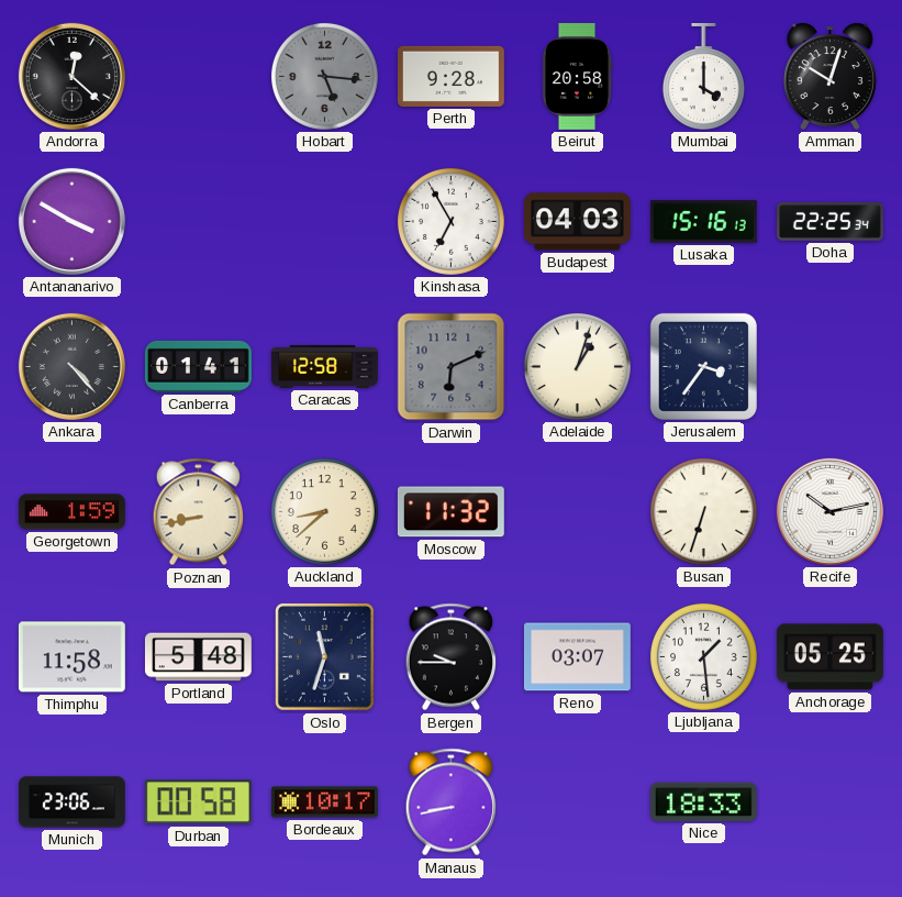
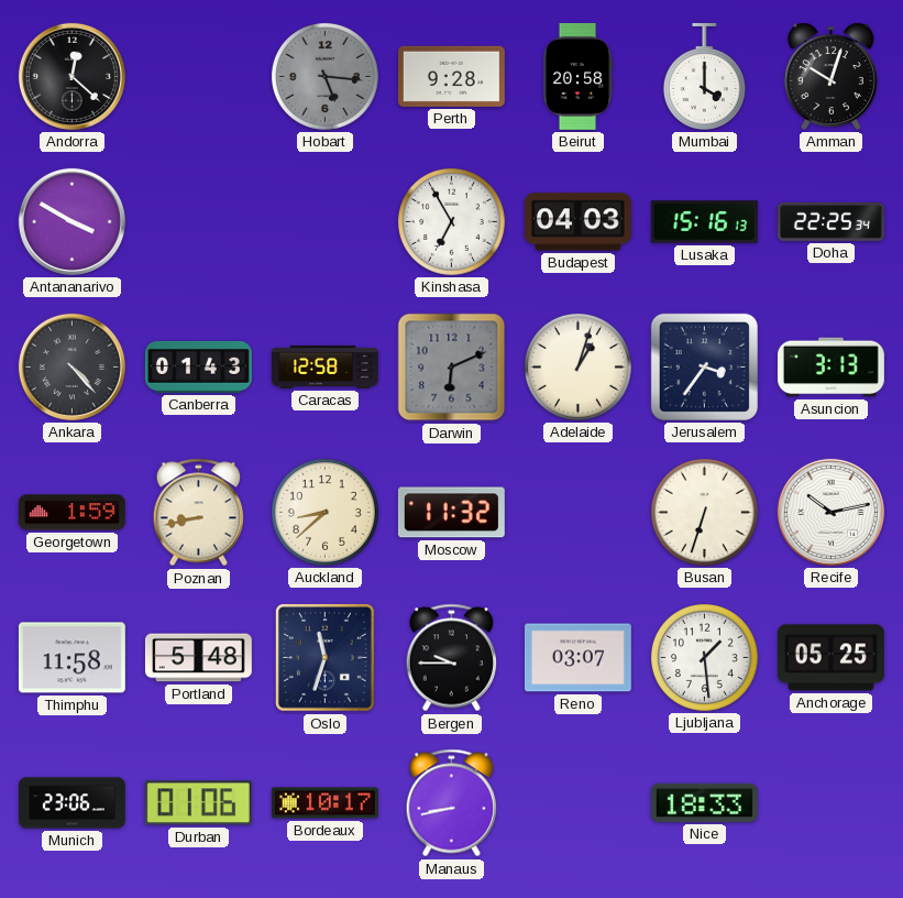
Canberra: 01:41 -> 01:43 (198, 366)
Asuncion: none -> 3:13 (830, 368)
Durban: 00:58 -> 01:06 (198, 803)
